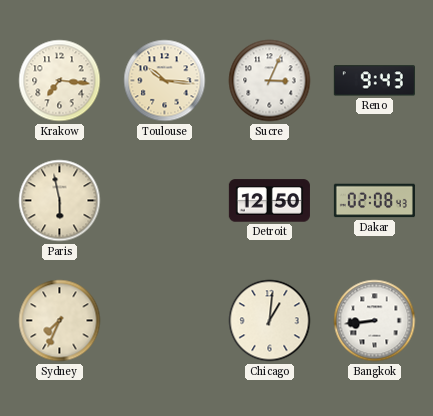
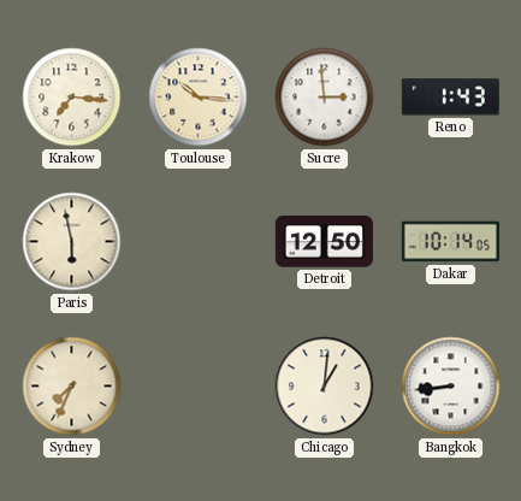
Sucre: 3:04 -> 2:59 (325, 98)
Reno: 9:43 -> 1:43 (450, 98)
Dakar: 02:08 -> 10:14 (450, 242)
